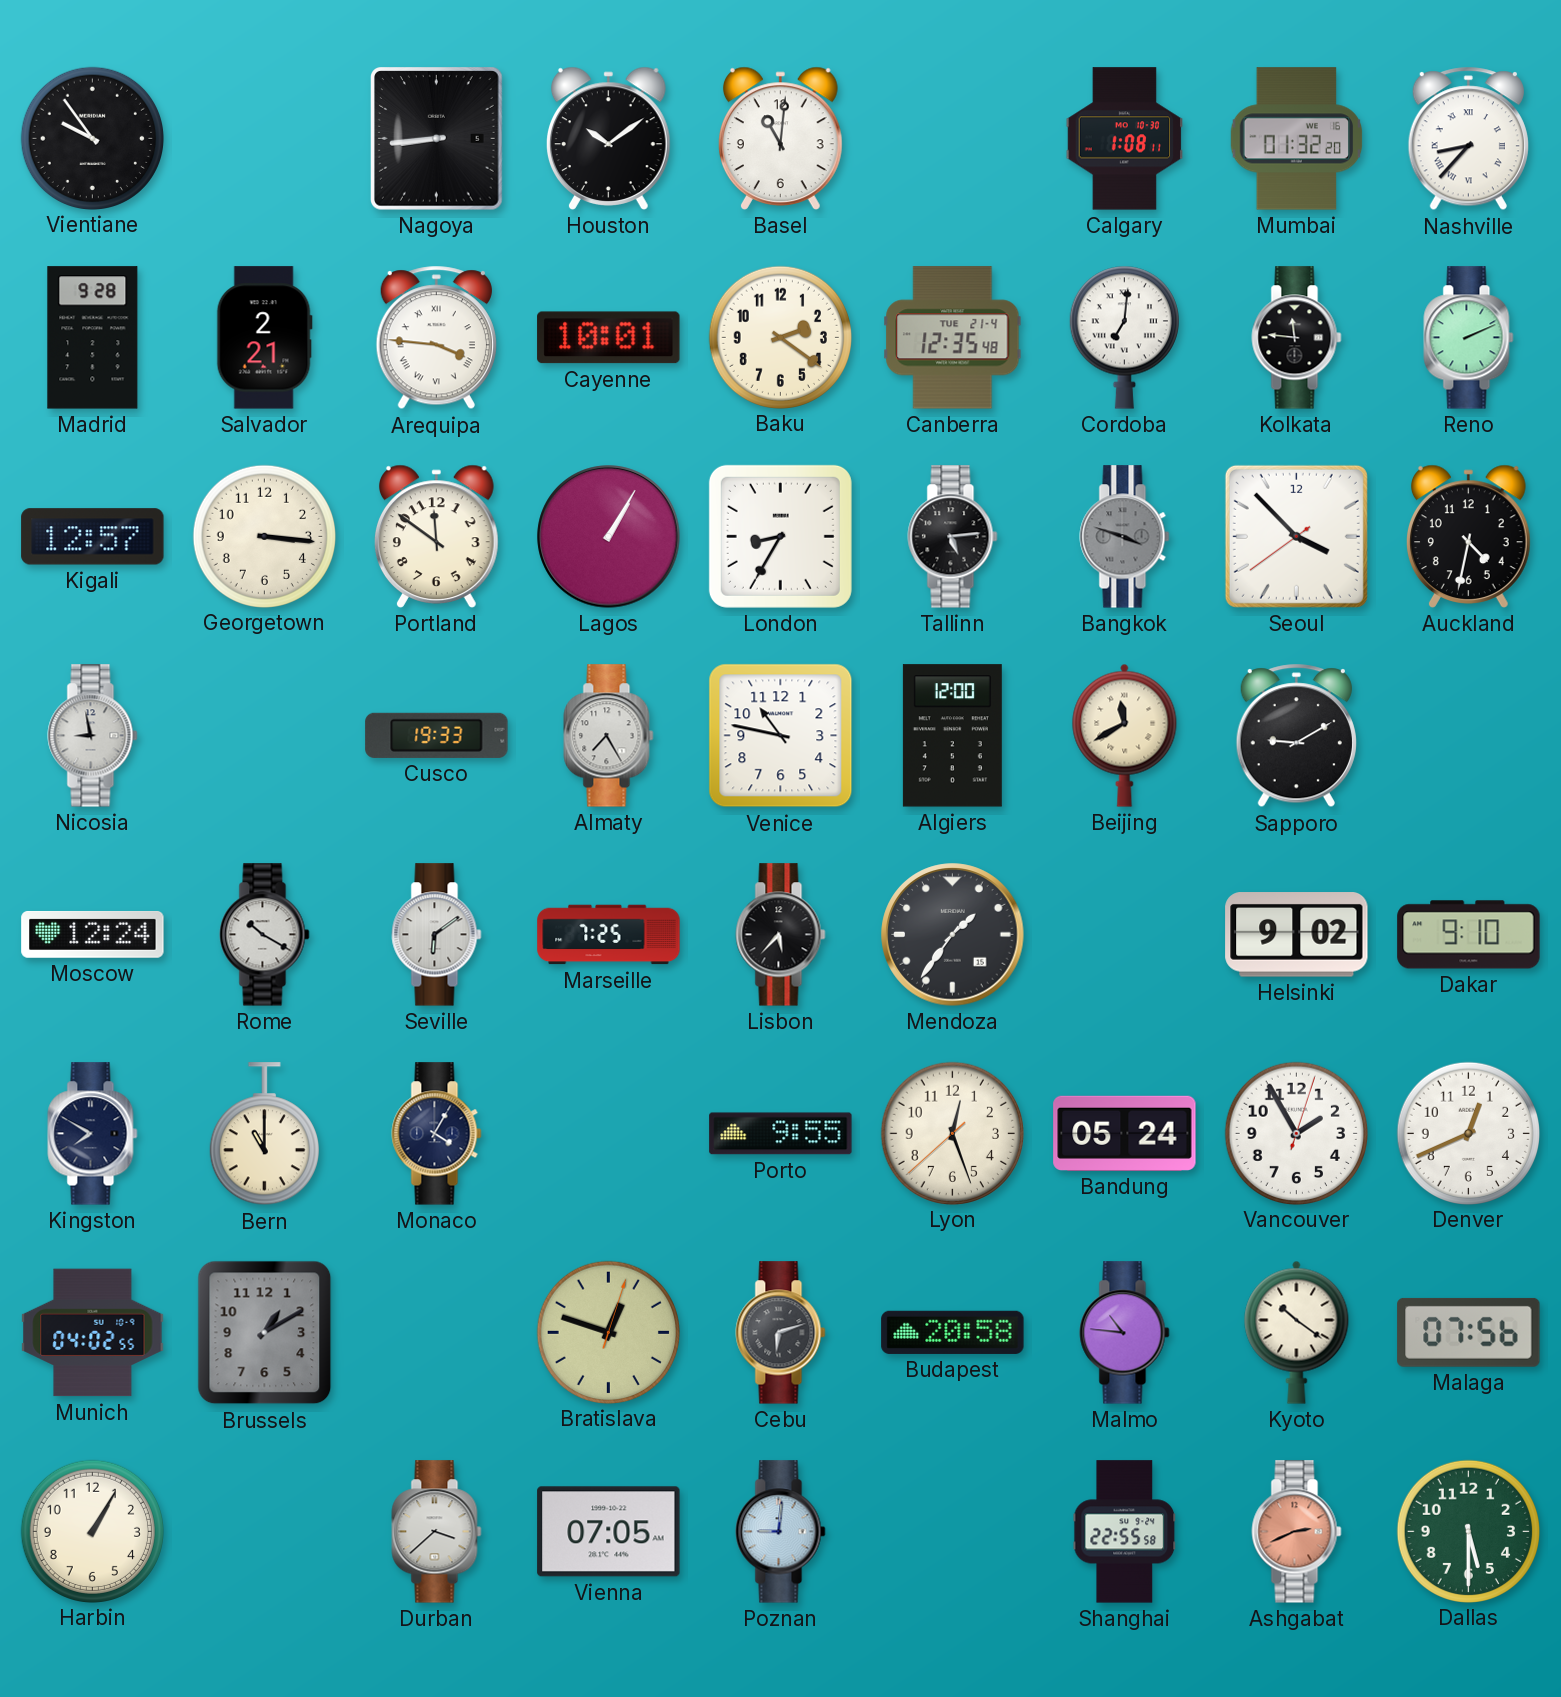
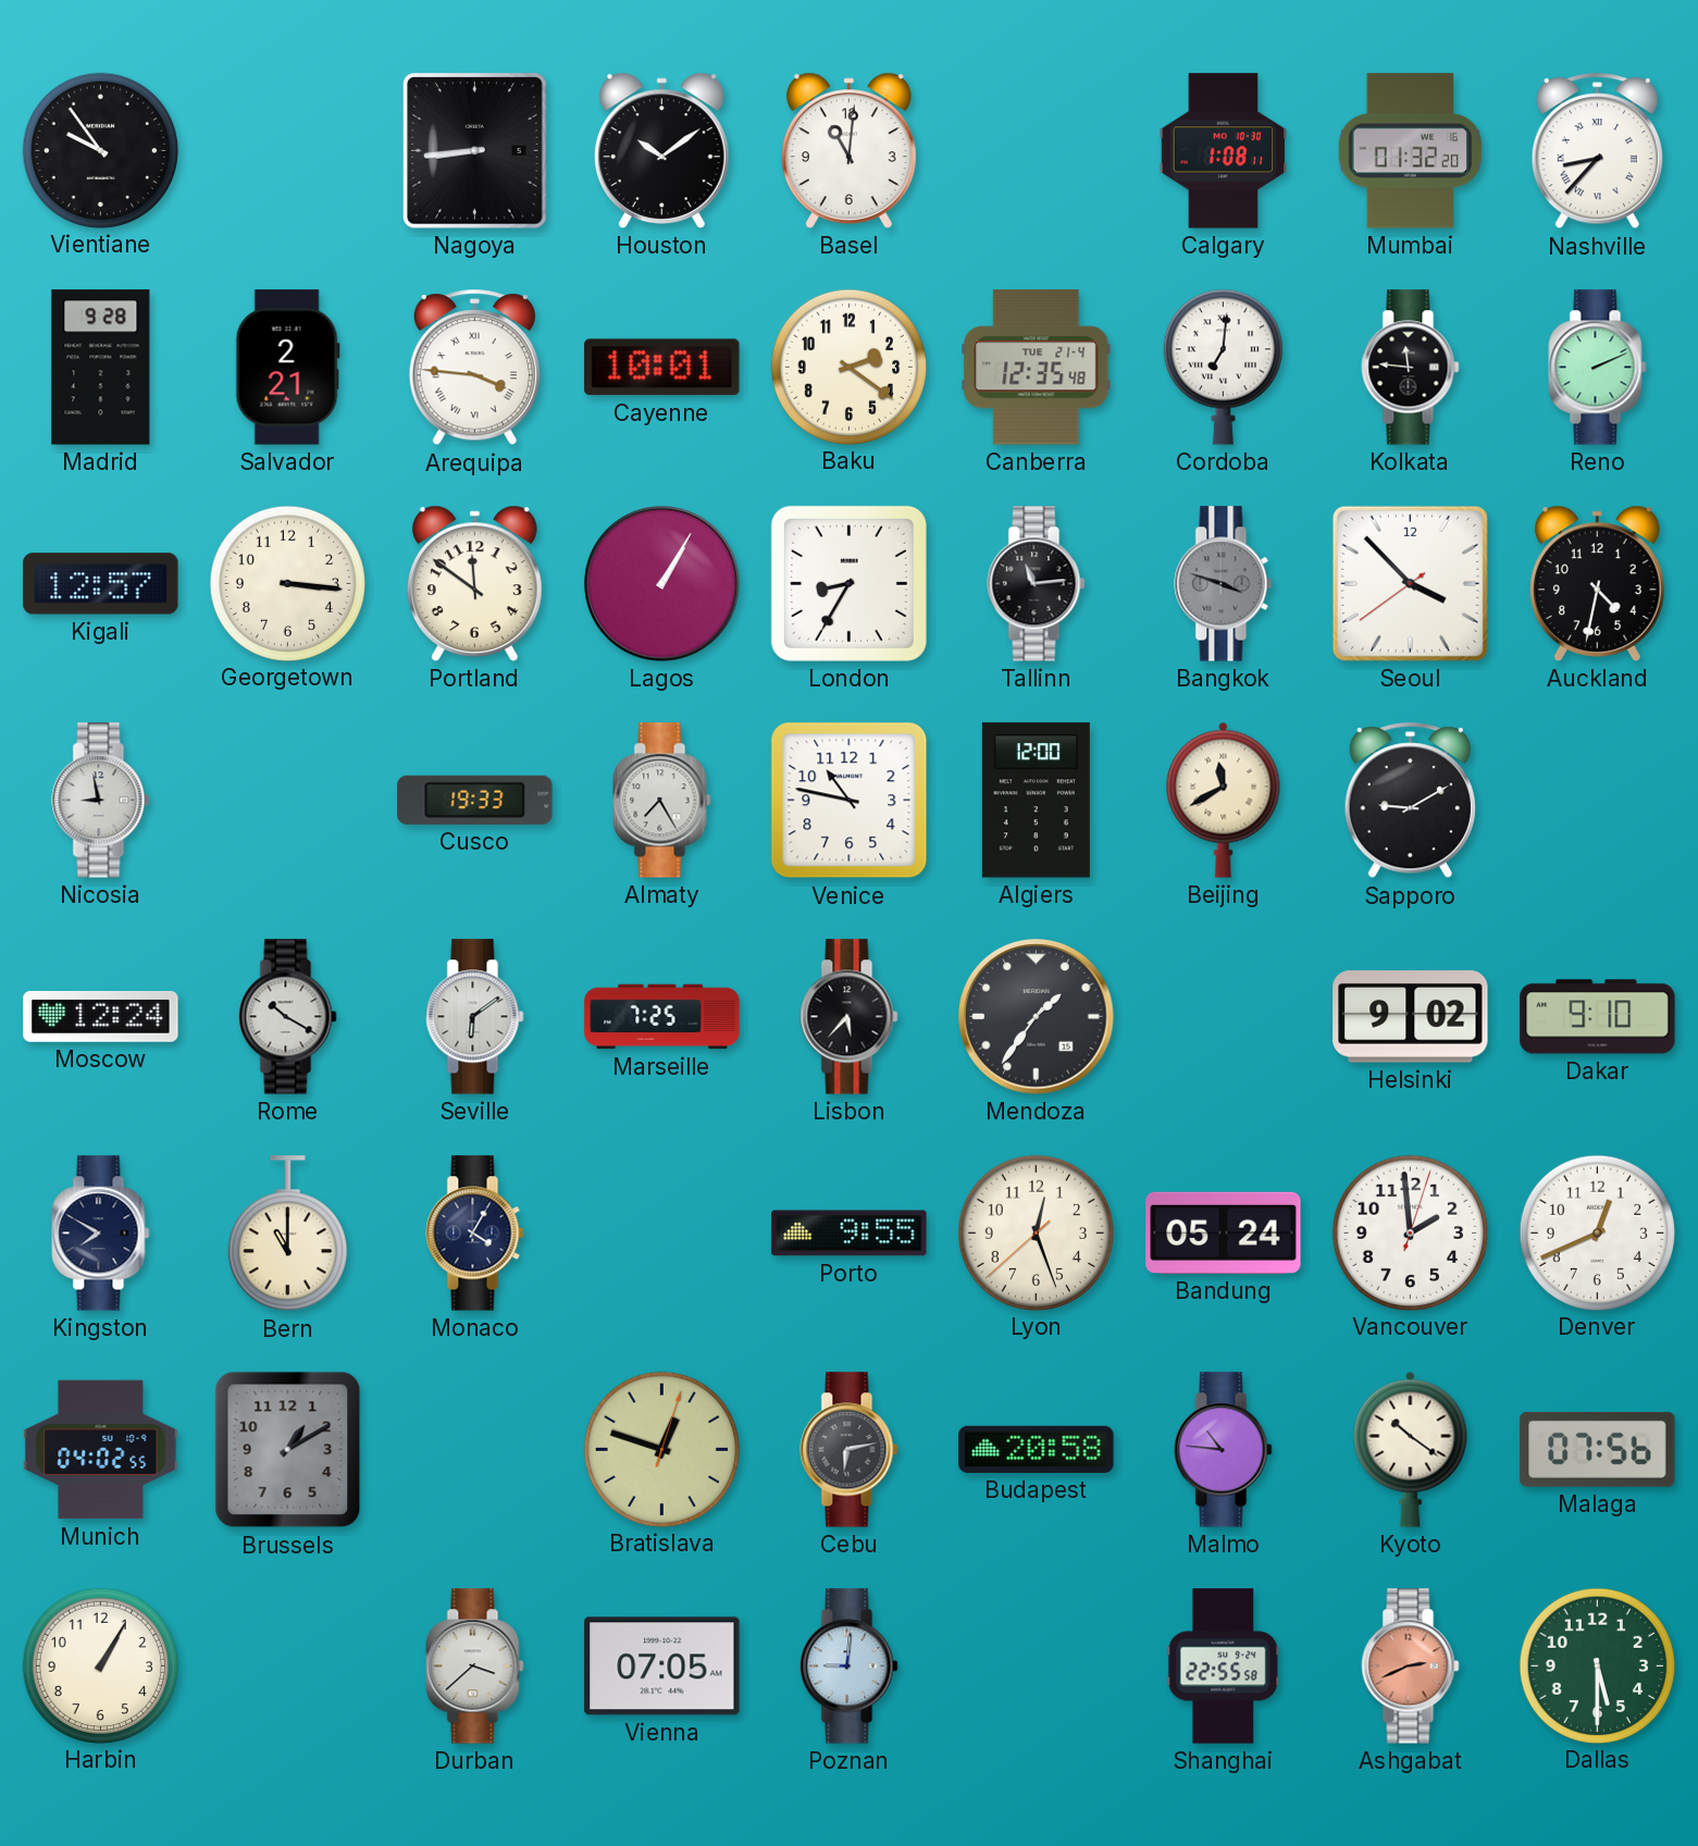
Tallinn: 5:14 -> 11:14 (1037, 584)
Vancouver: 1:55 -> 1:59 (1410, 1232)
Cebu: 6:12 -> 6:13 (850, 1450)
